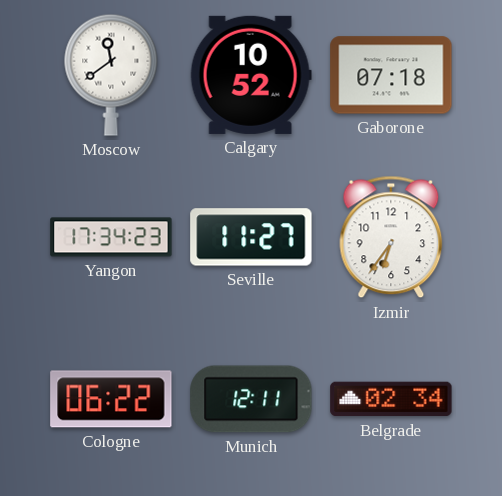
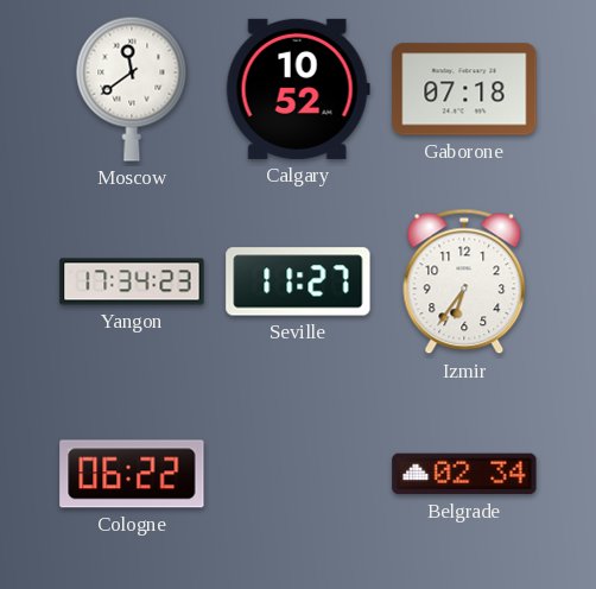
Munich: 12:11 -> none (251, 399)
